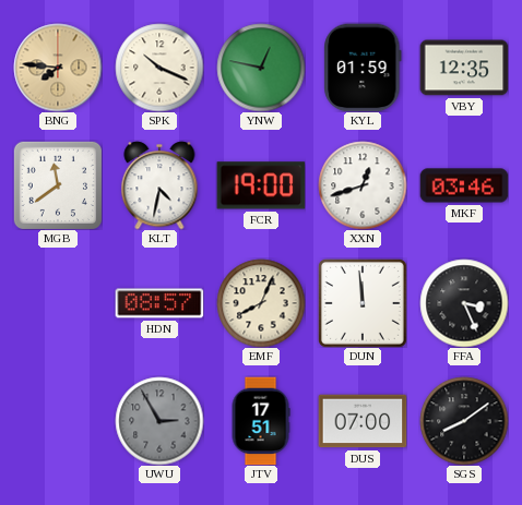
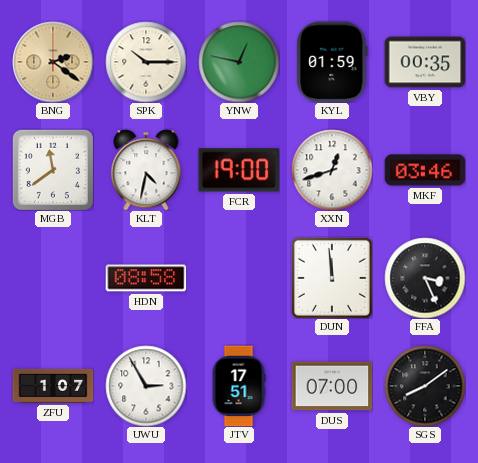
BNG: 7:46 -> 2:21 (53, 62)
SPK: 10:19 -> 10:15 (146, 62)
VBY: 12:35 -> 00:35 (425, 62)
HDN: 08:57 -> 08:58 (146, 278)
EMF: 8:04 -> none (261, 303)
ZFU: none -> 1:07 (53, 386)
UWU dial: grey -> white (146, 386)
